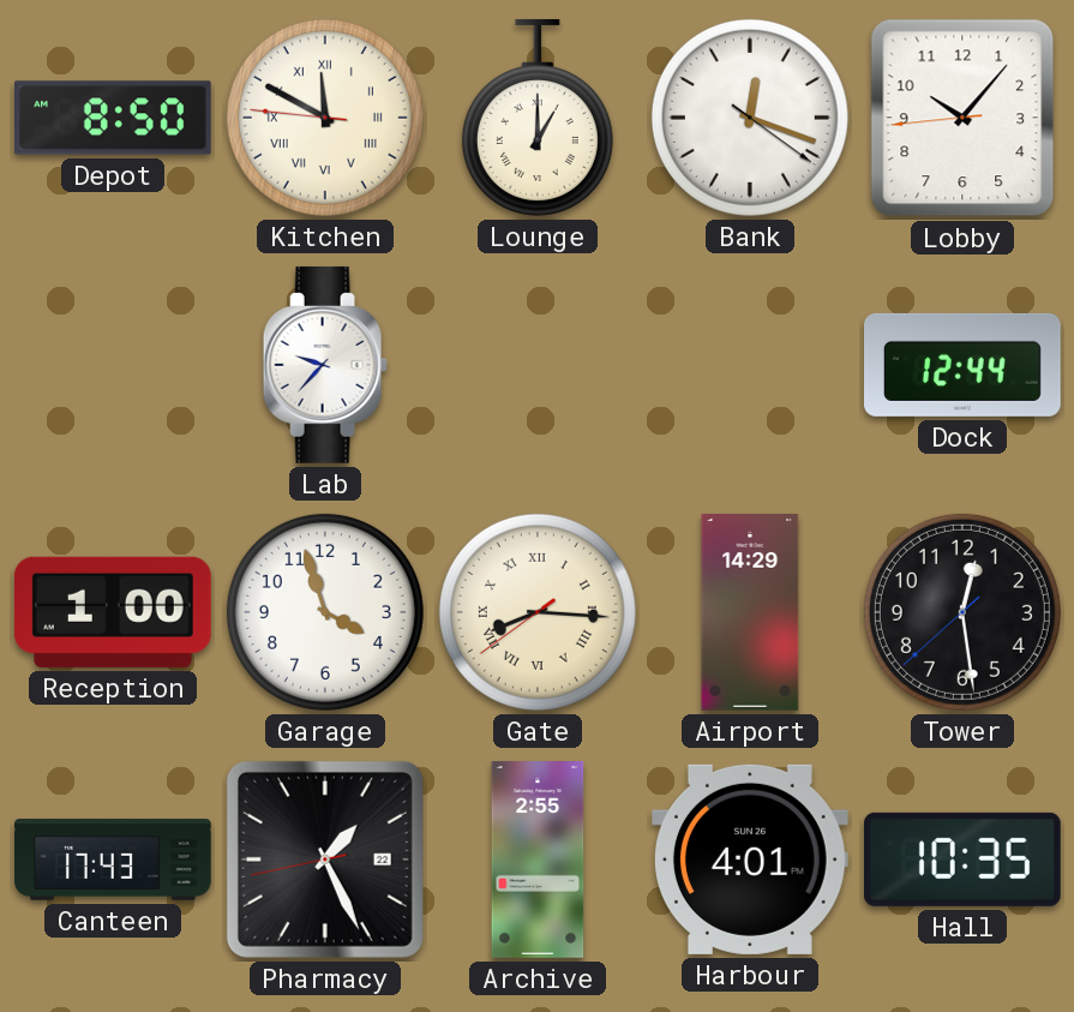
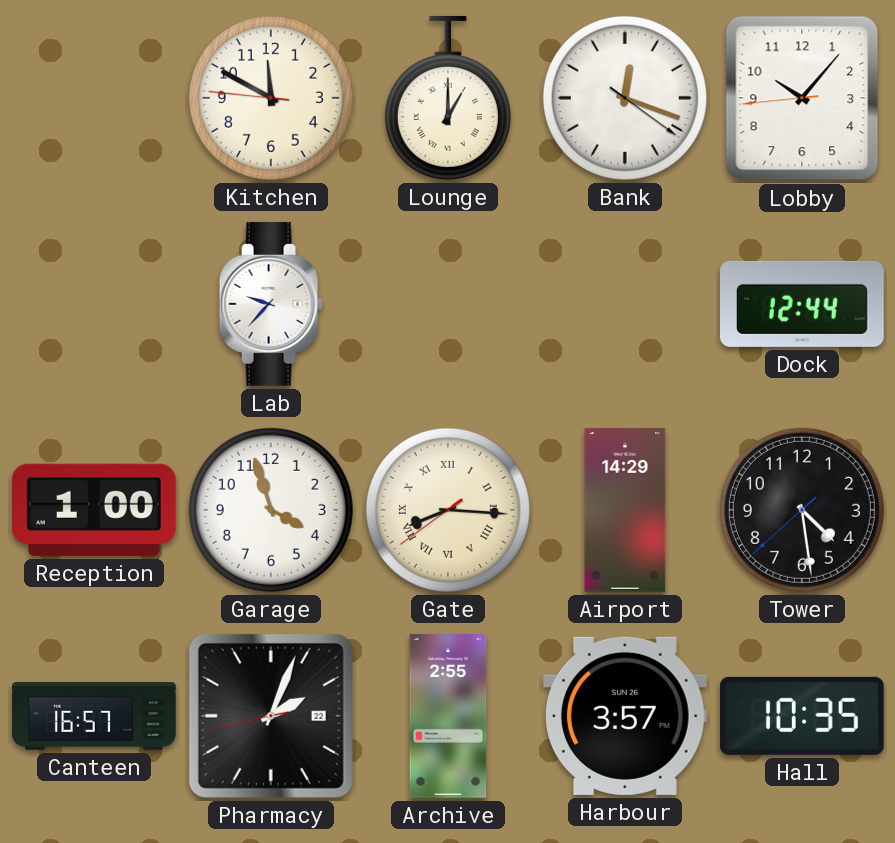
Depot: 8:50 -> none (114, 118)
Kitchen numerals: Roman -> Arabic (271, 98)
Tower: 12:28 -> 4:28 (802, 510)
Canteen: 17:43 -> 16:57 (94, 717)
Pharmacy: 1:25 -> 2:03 (271, 716)
Harbour: 4:01 -> 3:57 (625, 716)
